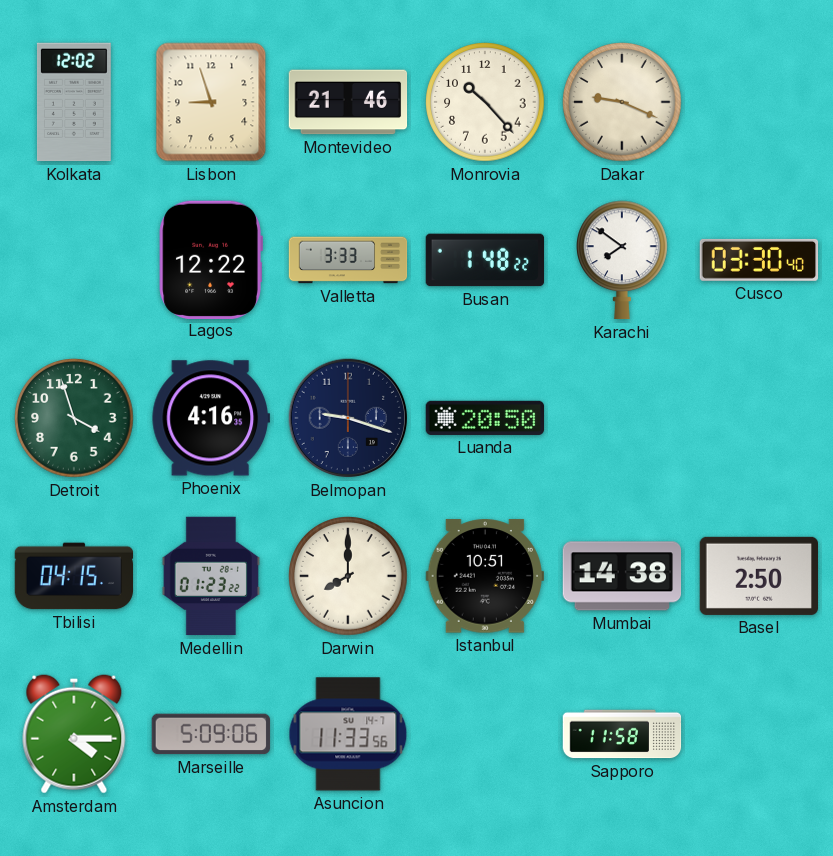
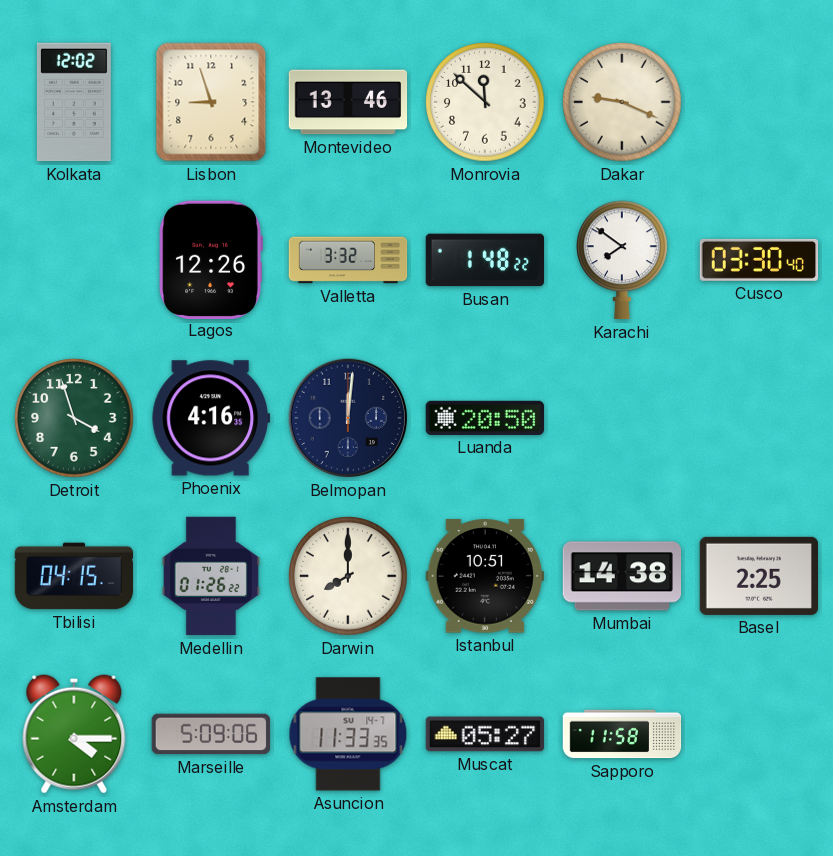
Montevideo: 21:46 -> 13:46 (348, 102)
Monrovia: 10:23 -> 11:52 (485, 102)
Lagos: 12:22 -> 12:26 (211, 259)
Valletta: 3:33 -> 3:32 (348, 260)
Belmopan: 9:18 -> 12:01 (348, 418)
Medellin: 01:23 -> 01:26 (211, 576)
Basel: 2:50 -> 2:25 (758, 576)
Asuncion: 11:33:56 -> 11:33:35 (348, 734)
Muscat: none -> 05:27 (485, 734)
